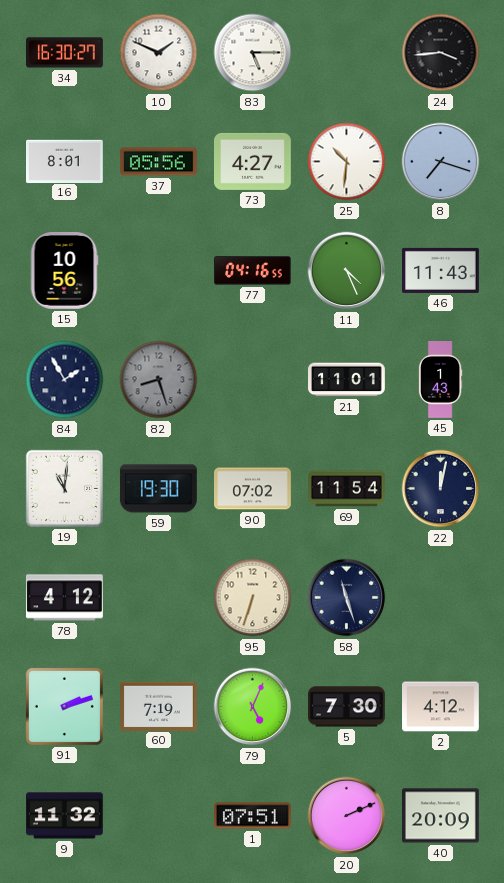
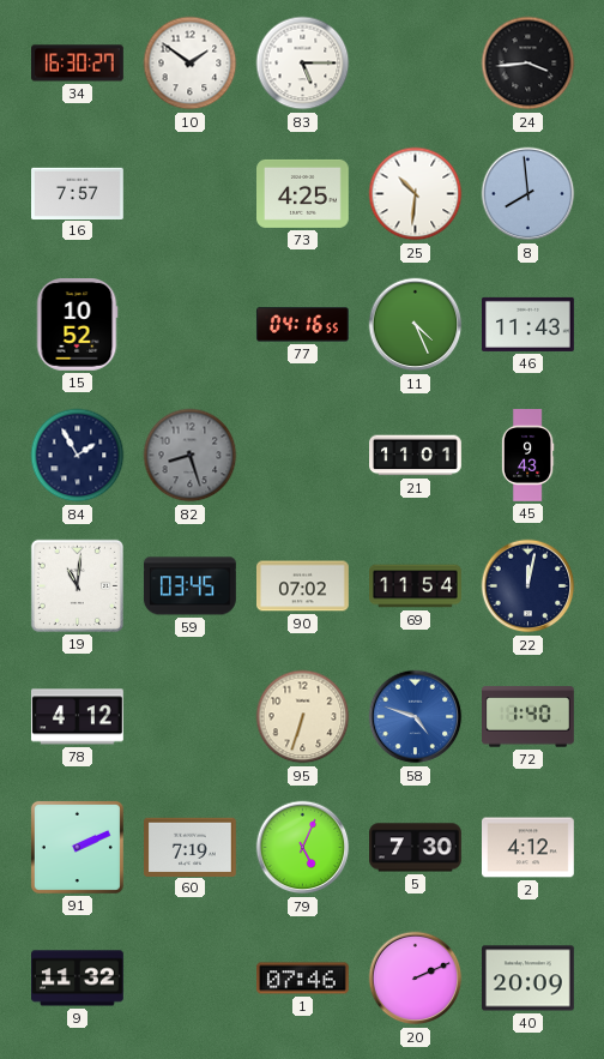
10: 1:49 -> 1:51 (191, 64)
16: 8:01 -> 7:57 (78, 193)
37: 05:56 -> none (159, 162)
73: 4:27 -> 4:25 (303, 193)
8: 7:18 -> 7:59 (528, 194)
15: 10:56 -> 10:52 (77, 325)
45: 1:43 -> 9:43 (527, 456)
59: 19:30 -> 03:45 (189, 586)
58: 11:27 -> 4:48 (416, 717)
58 dial: navy -> blue (416, 717)
72: none -> 1:40 (528, 717)
91: 2:12 -> 2:11 (77, 847)
1: 07:51 -> 07:46 (303, 979)
